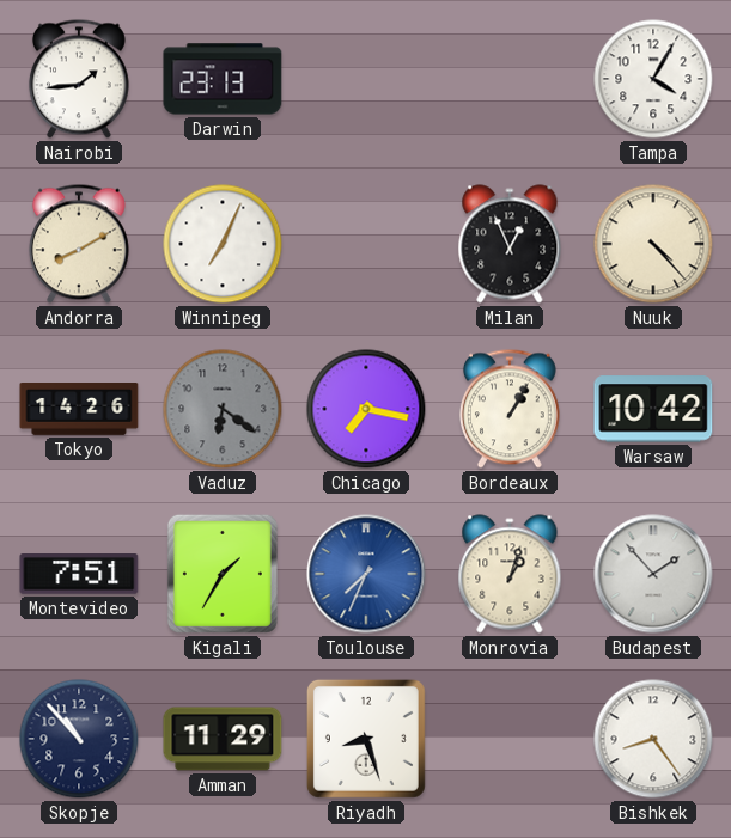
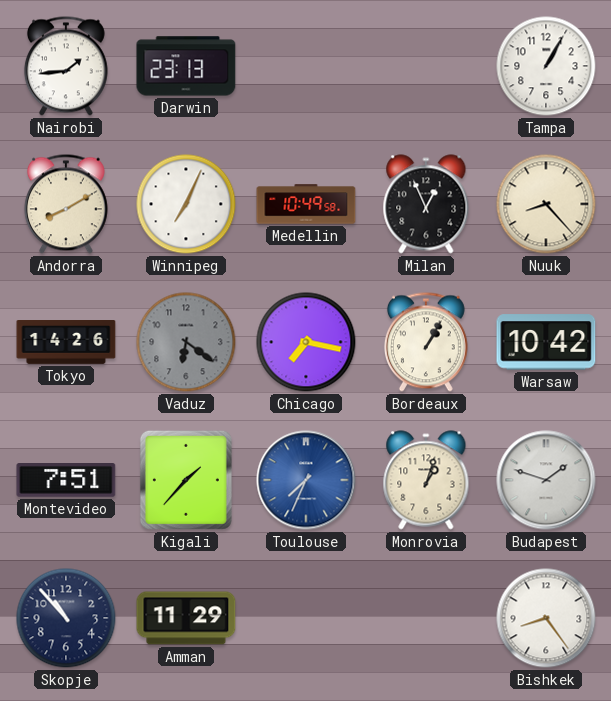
Tampa: 4:05 -> 1:05 (546, 66)
Medellin: none -> 10:49 (306, 204)
Nuuk: 4:23 -> 8:23 (546, 204)
Kigali: 1:35 -> 1:37 (186, 480)
Budapest: 1:53 -> 1:48 (546, 480)
Riyadh: 8:27 -> none (366, 739)
